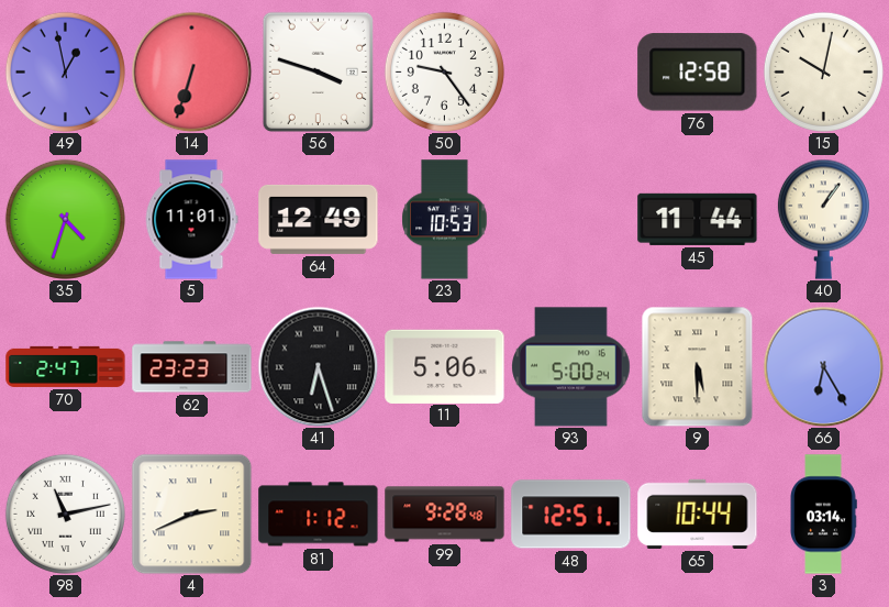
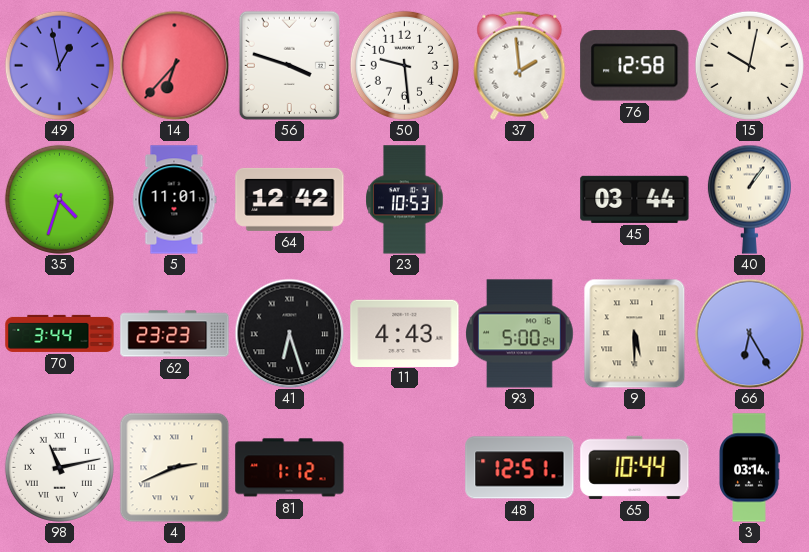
14: 6:33 -> 6:37 (174, 65)
50: 9:24 -> 9:29 (404, 65)
37: none -> 1:59 (520, 65)
64: 12:49 -> 12:42 (290, 199)
45: 11:44 -> 03:44 (635, 199)
70: 2:47 -> 3:44 (60, 333)
11: 5:06 -> 4:43 (405, 333)
99: 9:28 -> none (445, 515)
